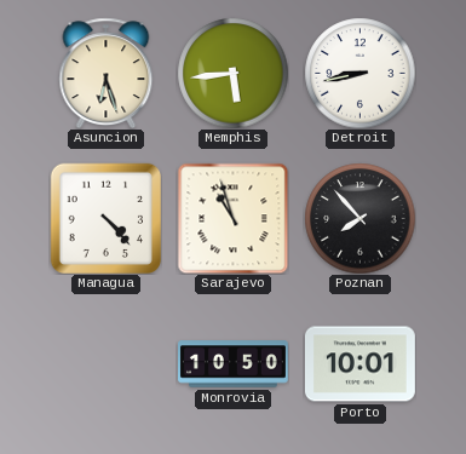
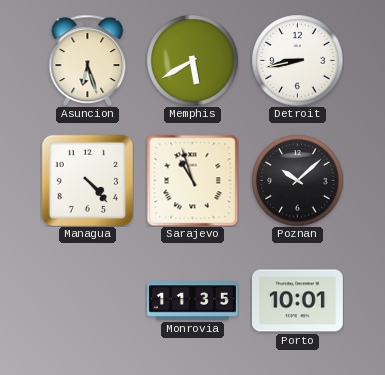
Memphis: 5:44 -> 5:40 (192, 60)
Poznan: 7:53 -> 10:08 (297, 180)
Monrovia: 10:50 -> 11:35 (193, 301)
